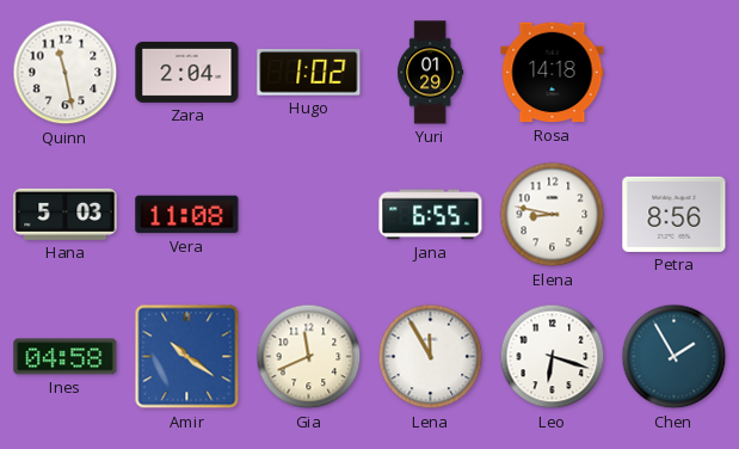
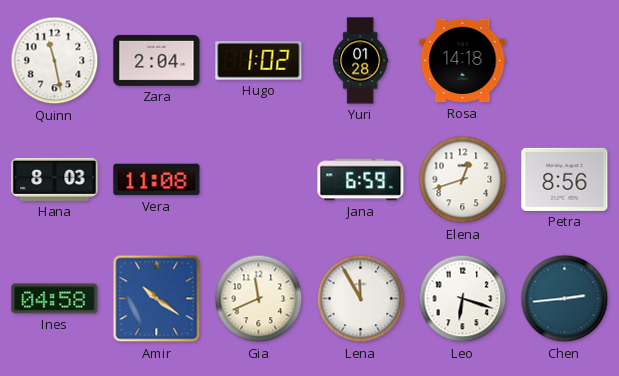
Yuri: 01:29 -> 01:28 (361, 61)
Hana: 5:03 -> 8:03 (55, 179)
Jana: 6:55 -> 6:59 (361, 180)
Elena: 8:47 -> 12:42 (463, 180)
Chen: 1:55 -> 2:44 (565, 299)
